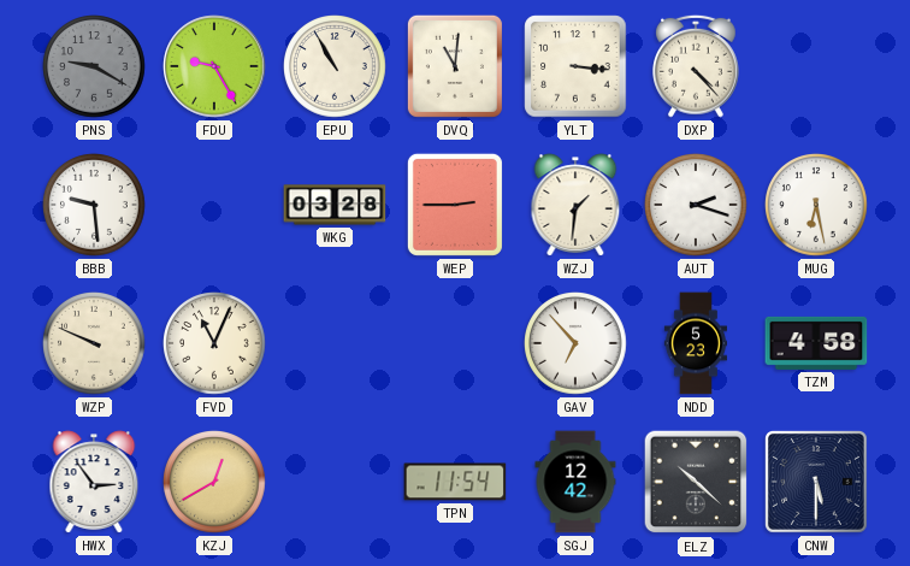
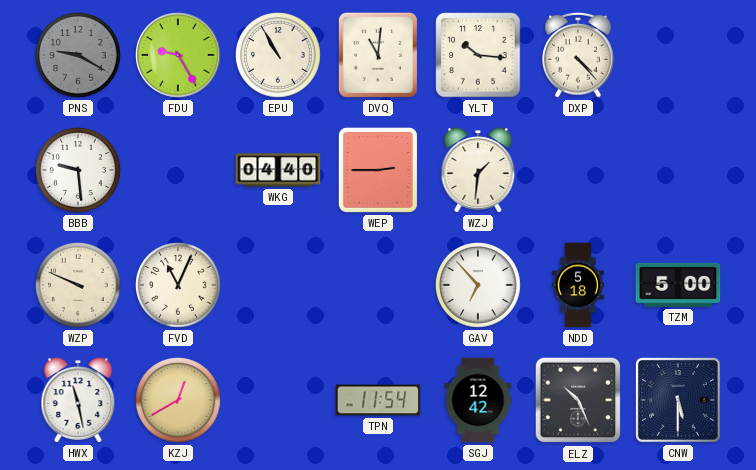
YLT: 3:16 -> 10:16 (478, 55)
WKG: 03:28 -> 04:40 (278, 170)
AUT: 2:18 -> none (697, 206)
MUG: 6:28 -> none (817, 206)
NDD: 5:23 -> 5:18 (577, 285)
TZM: 4:58 -> 5:00 (678, 285)
HWX: 2:54 -> 11:28 (78, 400)
ELZ: 10:22 -> 10:26 (578, 400)
